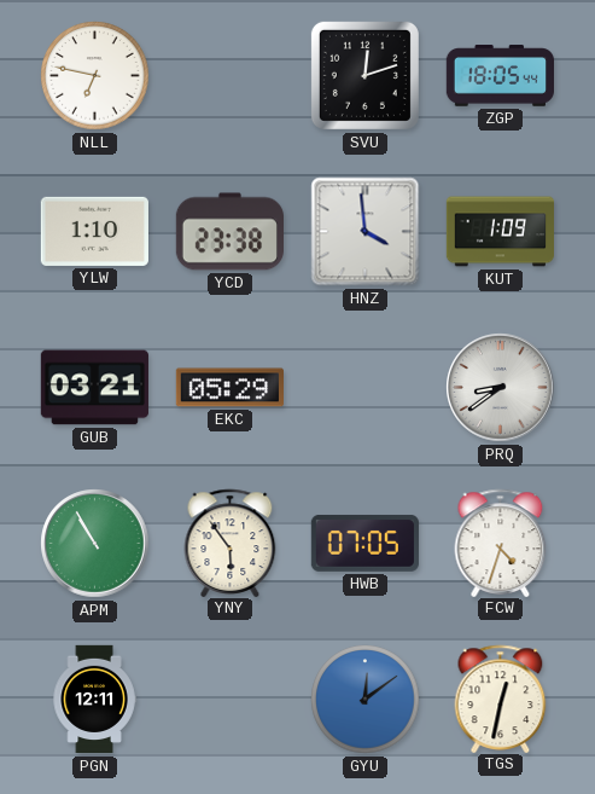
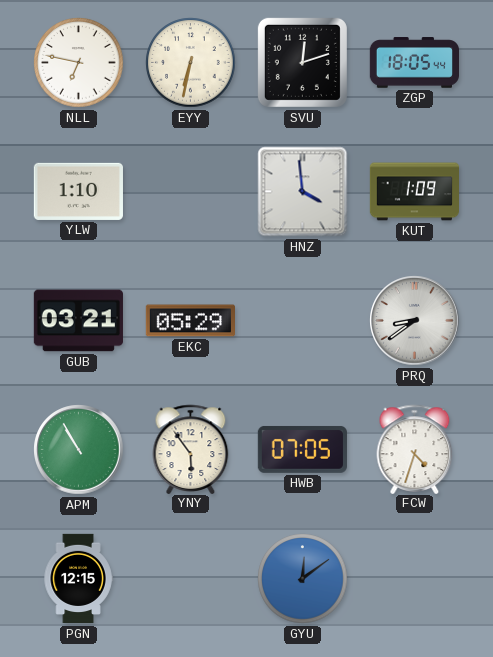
EYY: none -> 6:32 (191, 63)
YCD: 23:38 -> none (229, 232)
PGN: 12:11 -> 12:15 (78, 579)
TGS: 12:32 -> none (501, 699)
